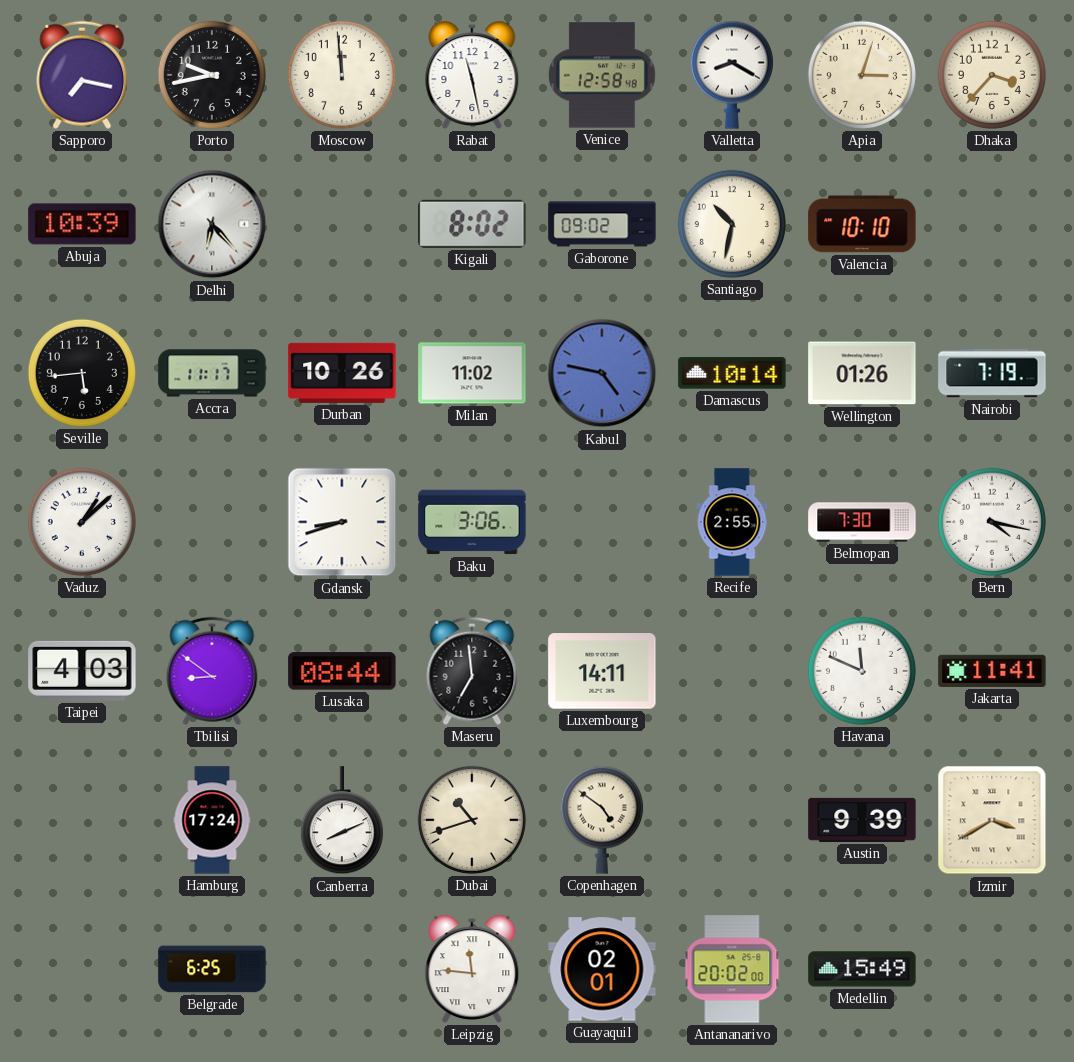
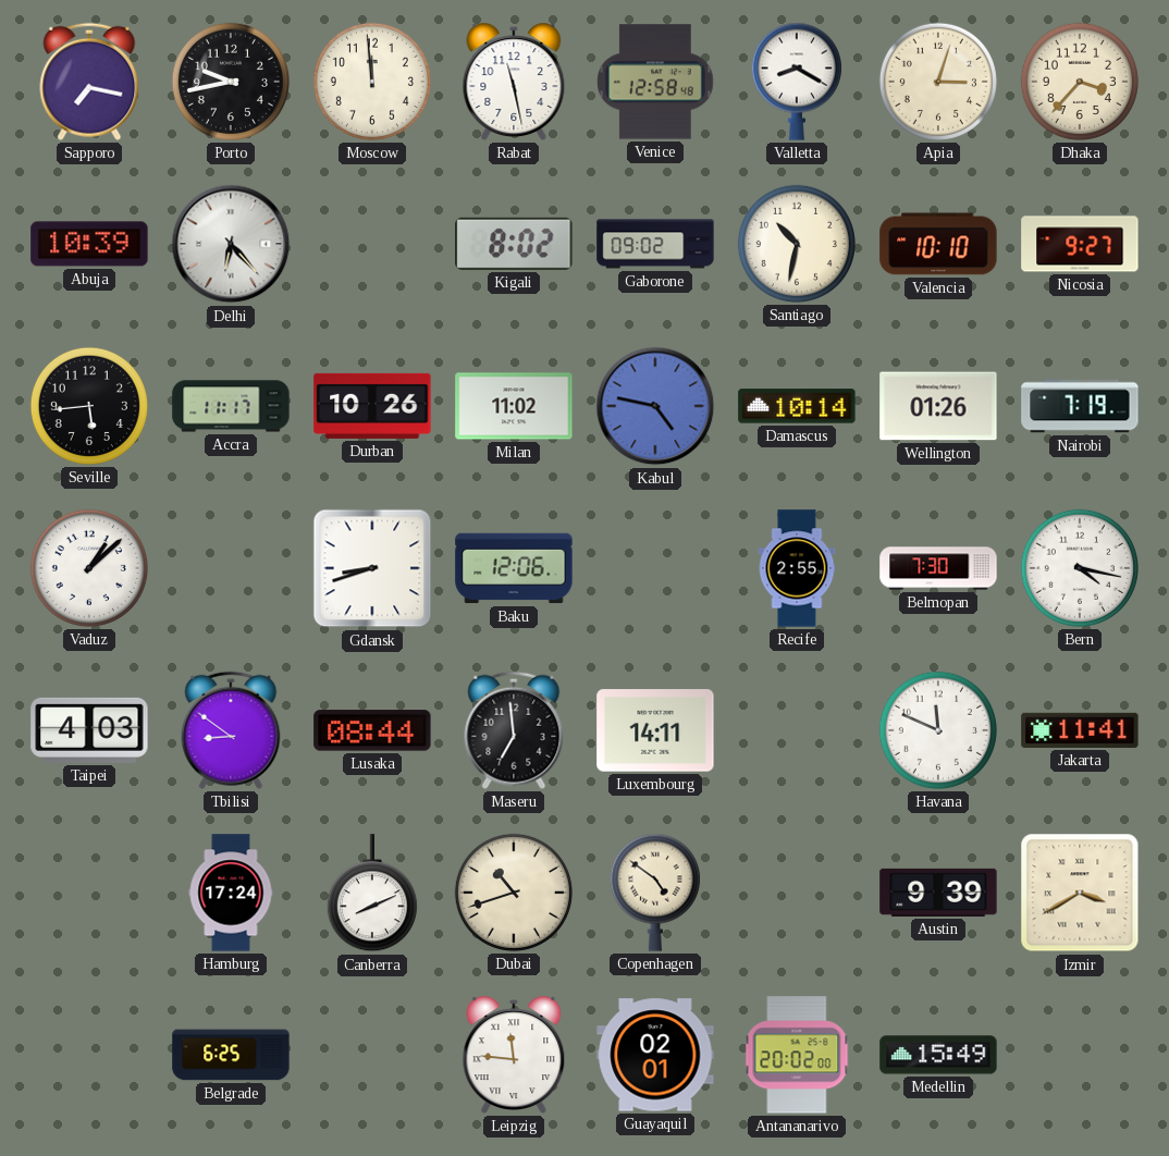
Nicosia: none -> 9:27 (1080, 244)
Baku: 3:06 -> 12:06 (514, 568)
